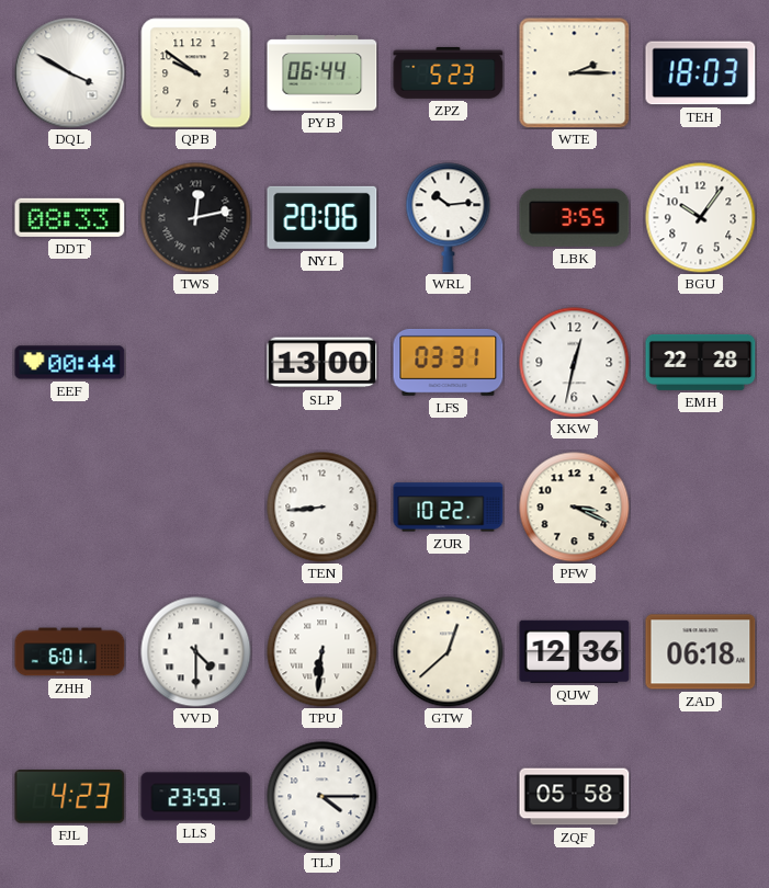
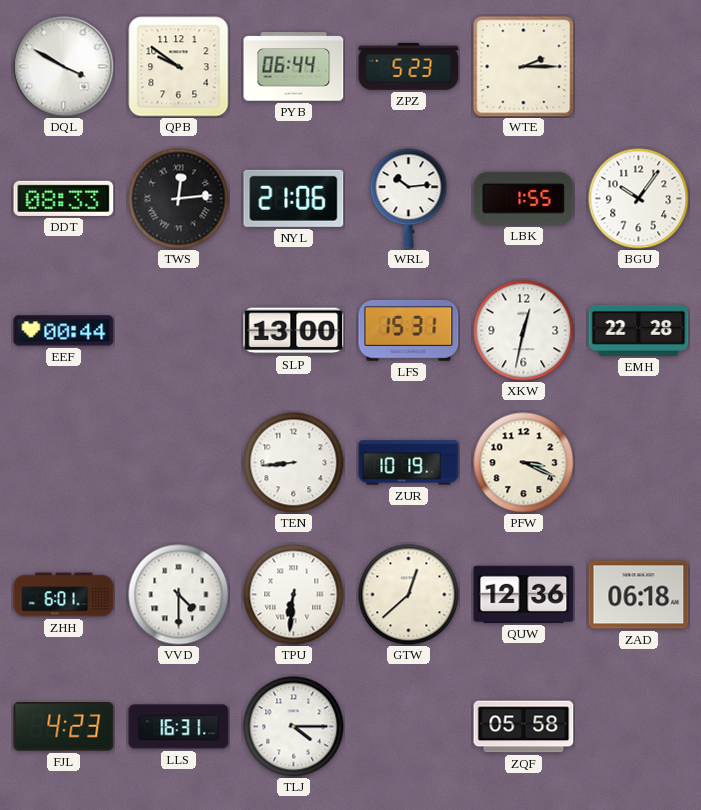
TEH: 18:03 -> none (701, 73)
TWS: 12:13 -> 12:14 (179, 199)
NYL: 20:06 -> 21:06 (294, 198)
LBK: 3:55 -> 1:55 (524, 198)
LFS: 03:31 -> 15:31 (409, 330)
ZUR: 10:22 -> 10:19 (409, 463)
LLS: 23:59 -> 16:31 (179, 727)
